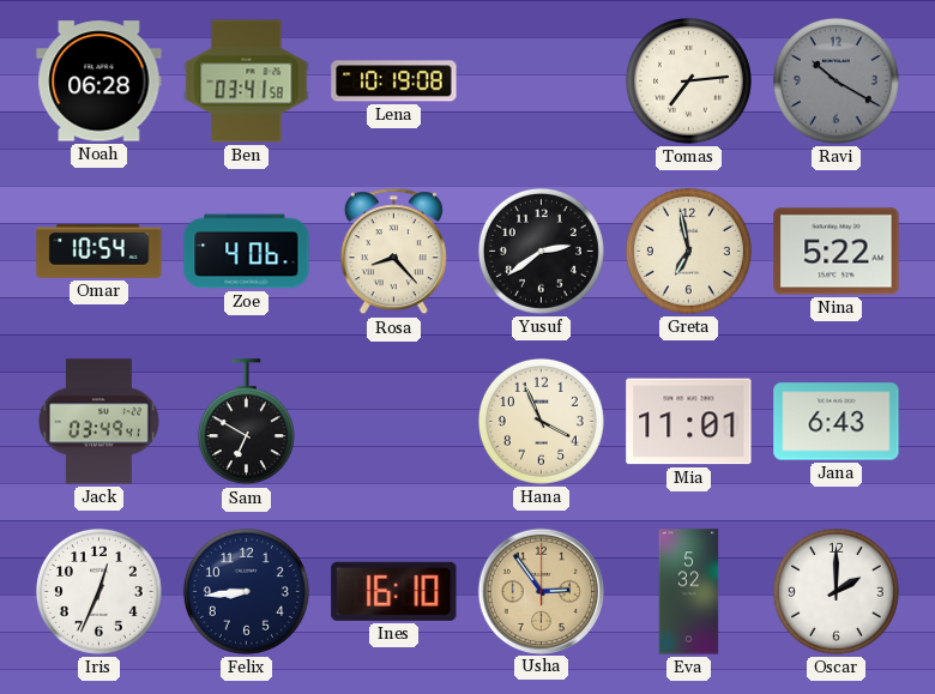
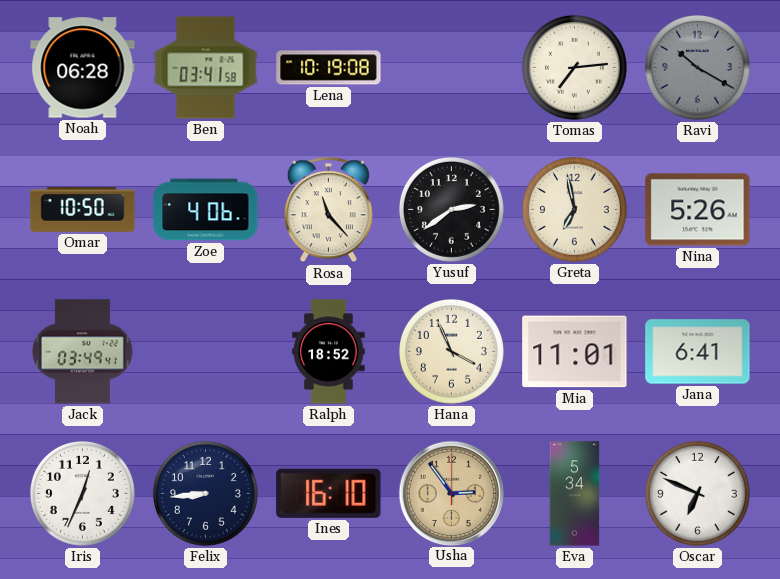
Omar: 10:54 -> 10:50 (83, 210)
Rosa: 8:23 -> 11:23 (328, 210)
Nina: 5:22 -> 5:26 (698, 210)
Sam: 6:50 -> none (246, 422)
Ralph: none -> 18:52 (329, 352)
Jana: 6:43 -> 6:41 (698, 352)
Eva: 5:32 -> 5:34 (575, 494)
Oscar: 2:00 -> 6:49 (697, 493)
